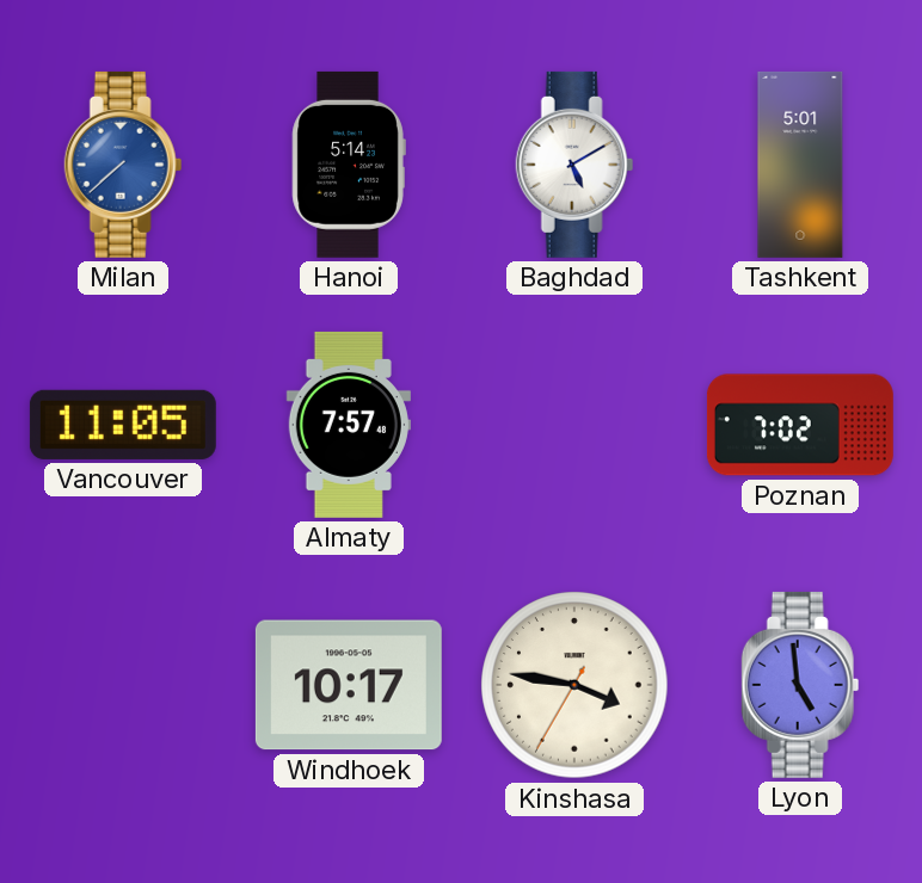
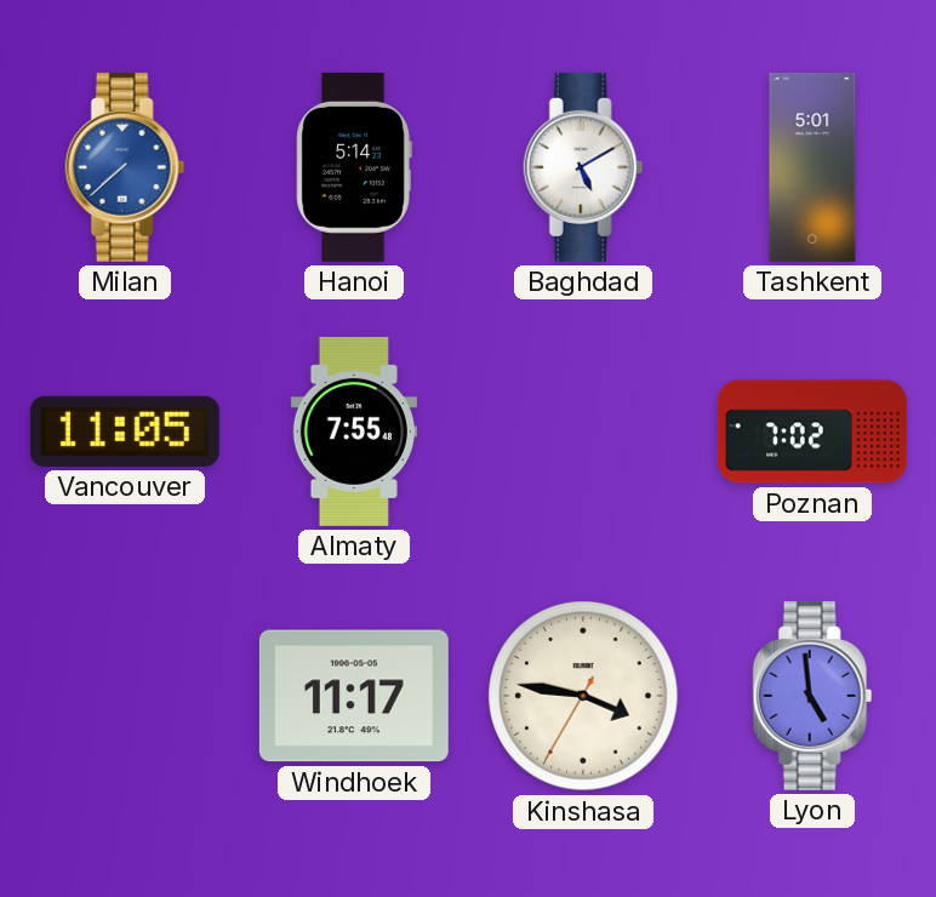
Almaty: 7:57 -> 7:55 (354, 432)
Windhoek: 10:17 -> 11:17 (354, 696)
